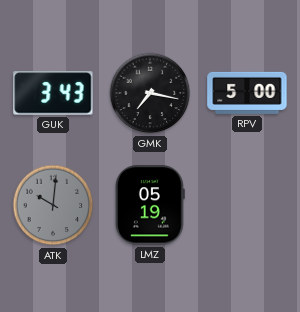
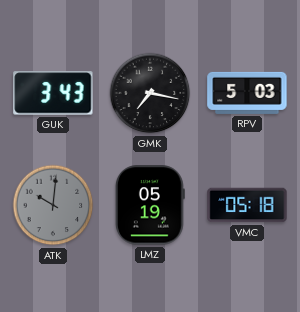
RPV: 5:00 -> 5:03 (247, 93)
VMC: none -> 05:18 (247, 205)
